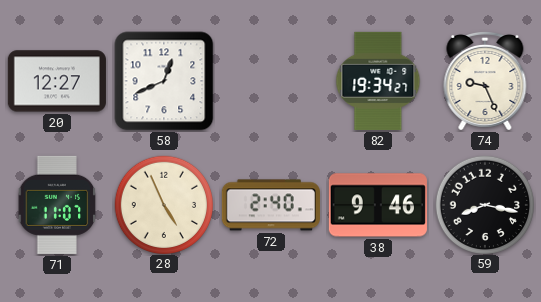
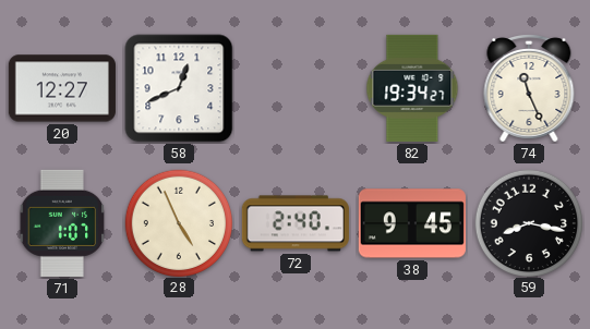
74: 9:26 -> 11:26 (529, 88)
71: 11:07 -> 1:07 (62, 223)
38: 9:46 -> 9:45 (412, 223)
